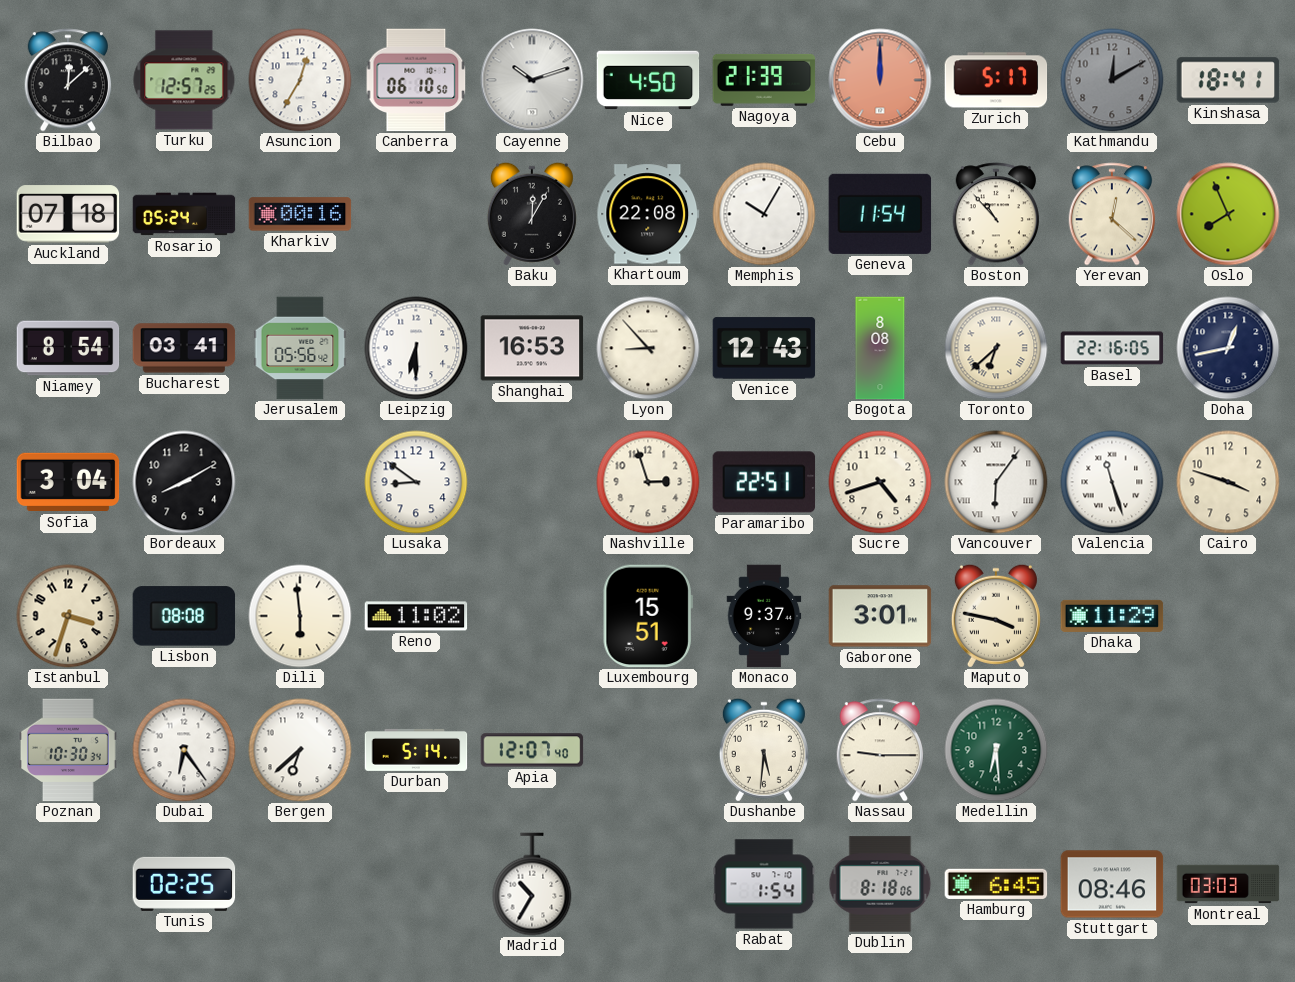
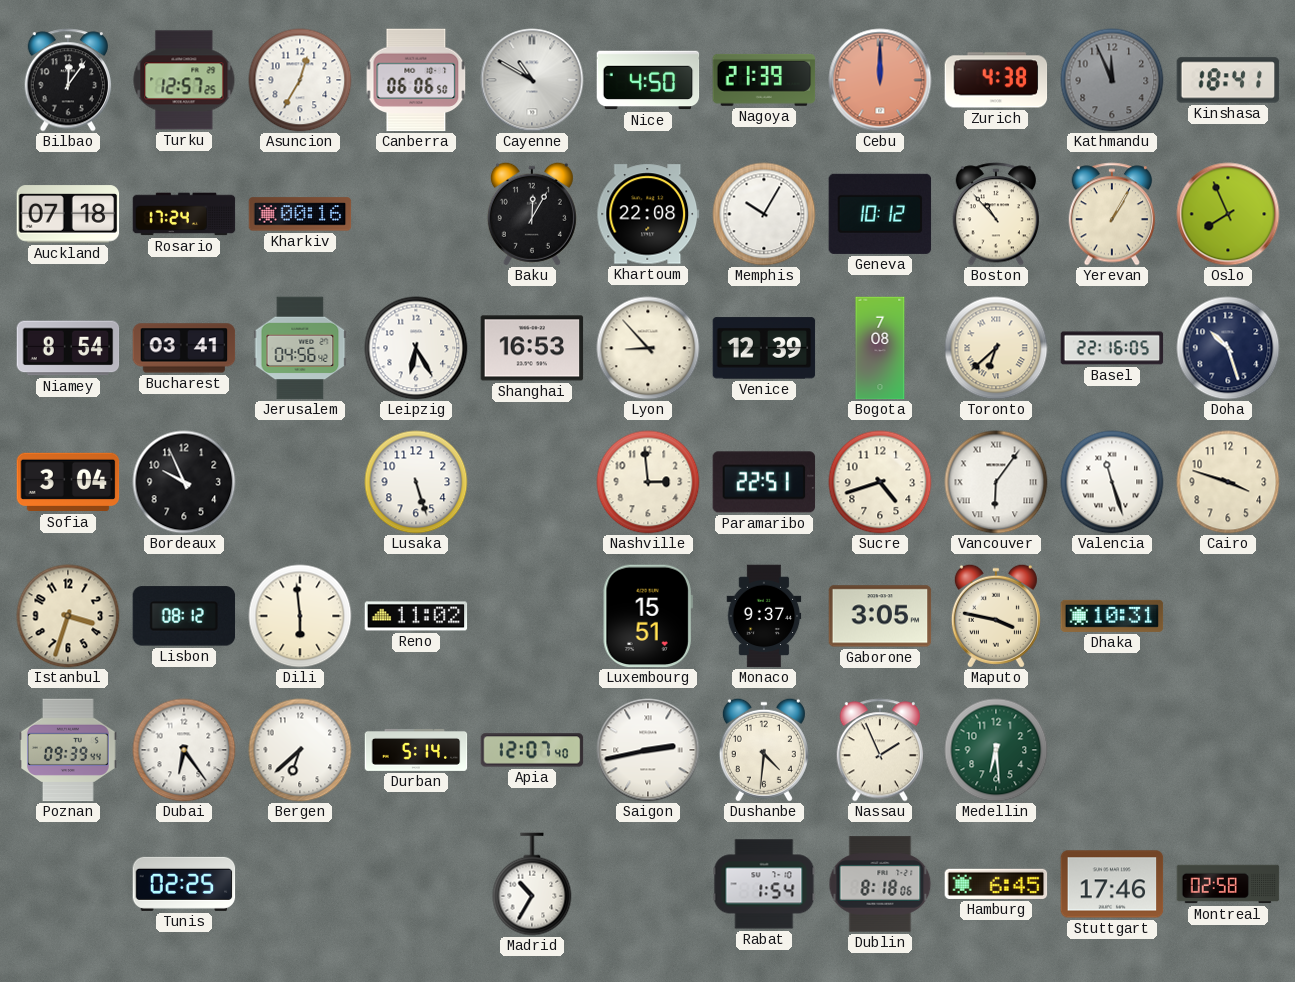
Bilbao: 12:08 -> 12:06 (67, 80)
Canberra: 06:10 -> 06:06 (416, 80)
Cayenne: 10:12 -> 10:50 (532, 80)
Zurich: 5:17 -> 4:38 (996, 80)
Kathmandu: 12:10 -> 11:56 (1112, 80)
Rosario: 05:24 -> 17:24 (184, 214)
Geneva: 11:54 -> 10:12 (880, 214)
Yerevan: 12:22 -> 1:05 (1111, 214)
Jerusalem: 05:56 -> 04:56 (300, 348)
Leipzig: 6:30 -> 6:25 (416, 348)
Venice: 12:43 -> 12:39 (764, 348)
Bogota: 8:08 -> 7:08 (880, 348)
Doha: 12:43 -> 10:27 (1228, 348)
Bordeaux: 8:10 -> 9:56 (184, 482)
Lusaka: 8:51 -> 5:27 (416, 482)
Nashville: 2:57 -> 2:59 (648, 482)
Lisbon: 08:08 -> 08:12 (184, 616)
Gaborone: 3:01 -> 3:05 (880, 616)
Dhaka: 11:29 -> 10:31 (1112, 616)
Poznan: 10:30 -> 09:39 (68, 750)
Saigon: none -> 2:43 (648, 750)
Dushanbe: 5:31 -> 4:31 (764, 750)
Nassau: 9:15 -> 1:56 (879, 750)
Stuttgart: 08:46 -> 17:46 (1112, 884)
Montreal: 03:03 -> 02:58 (1228, 884)
